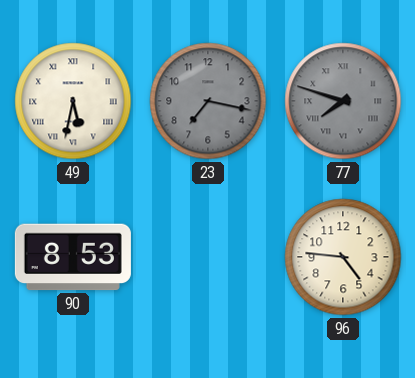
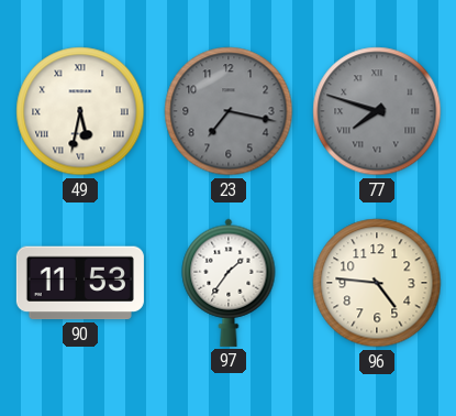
90: 8:53 -> 11:53 (80, 283)
97: none -> 1:36 (229, 283)
